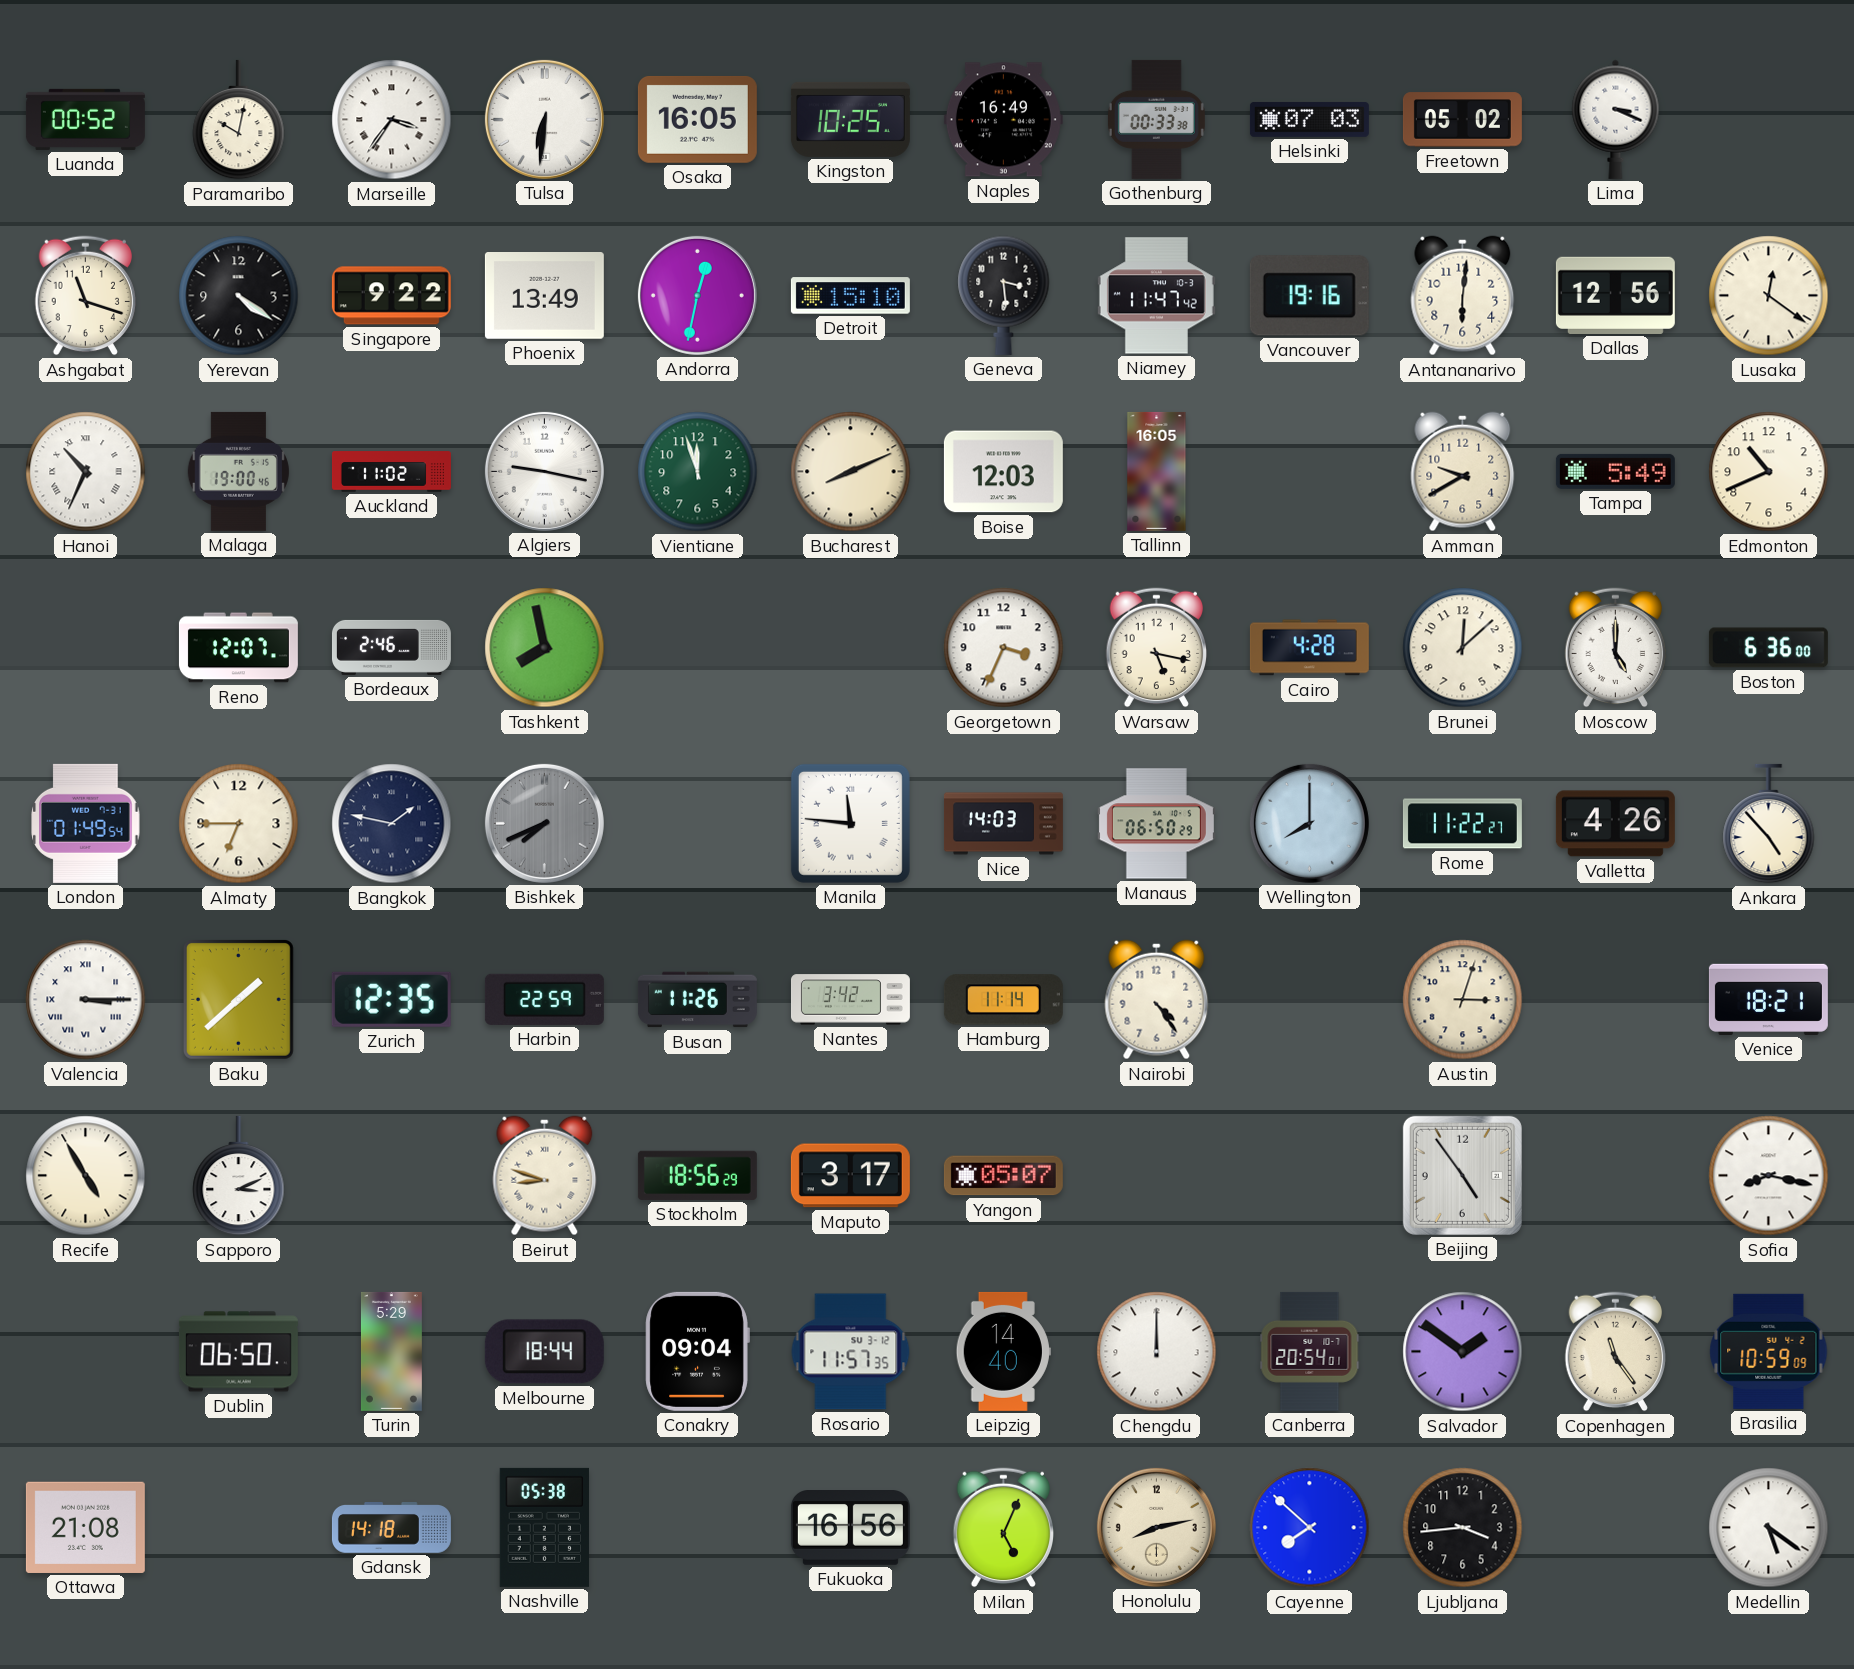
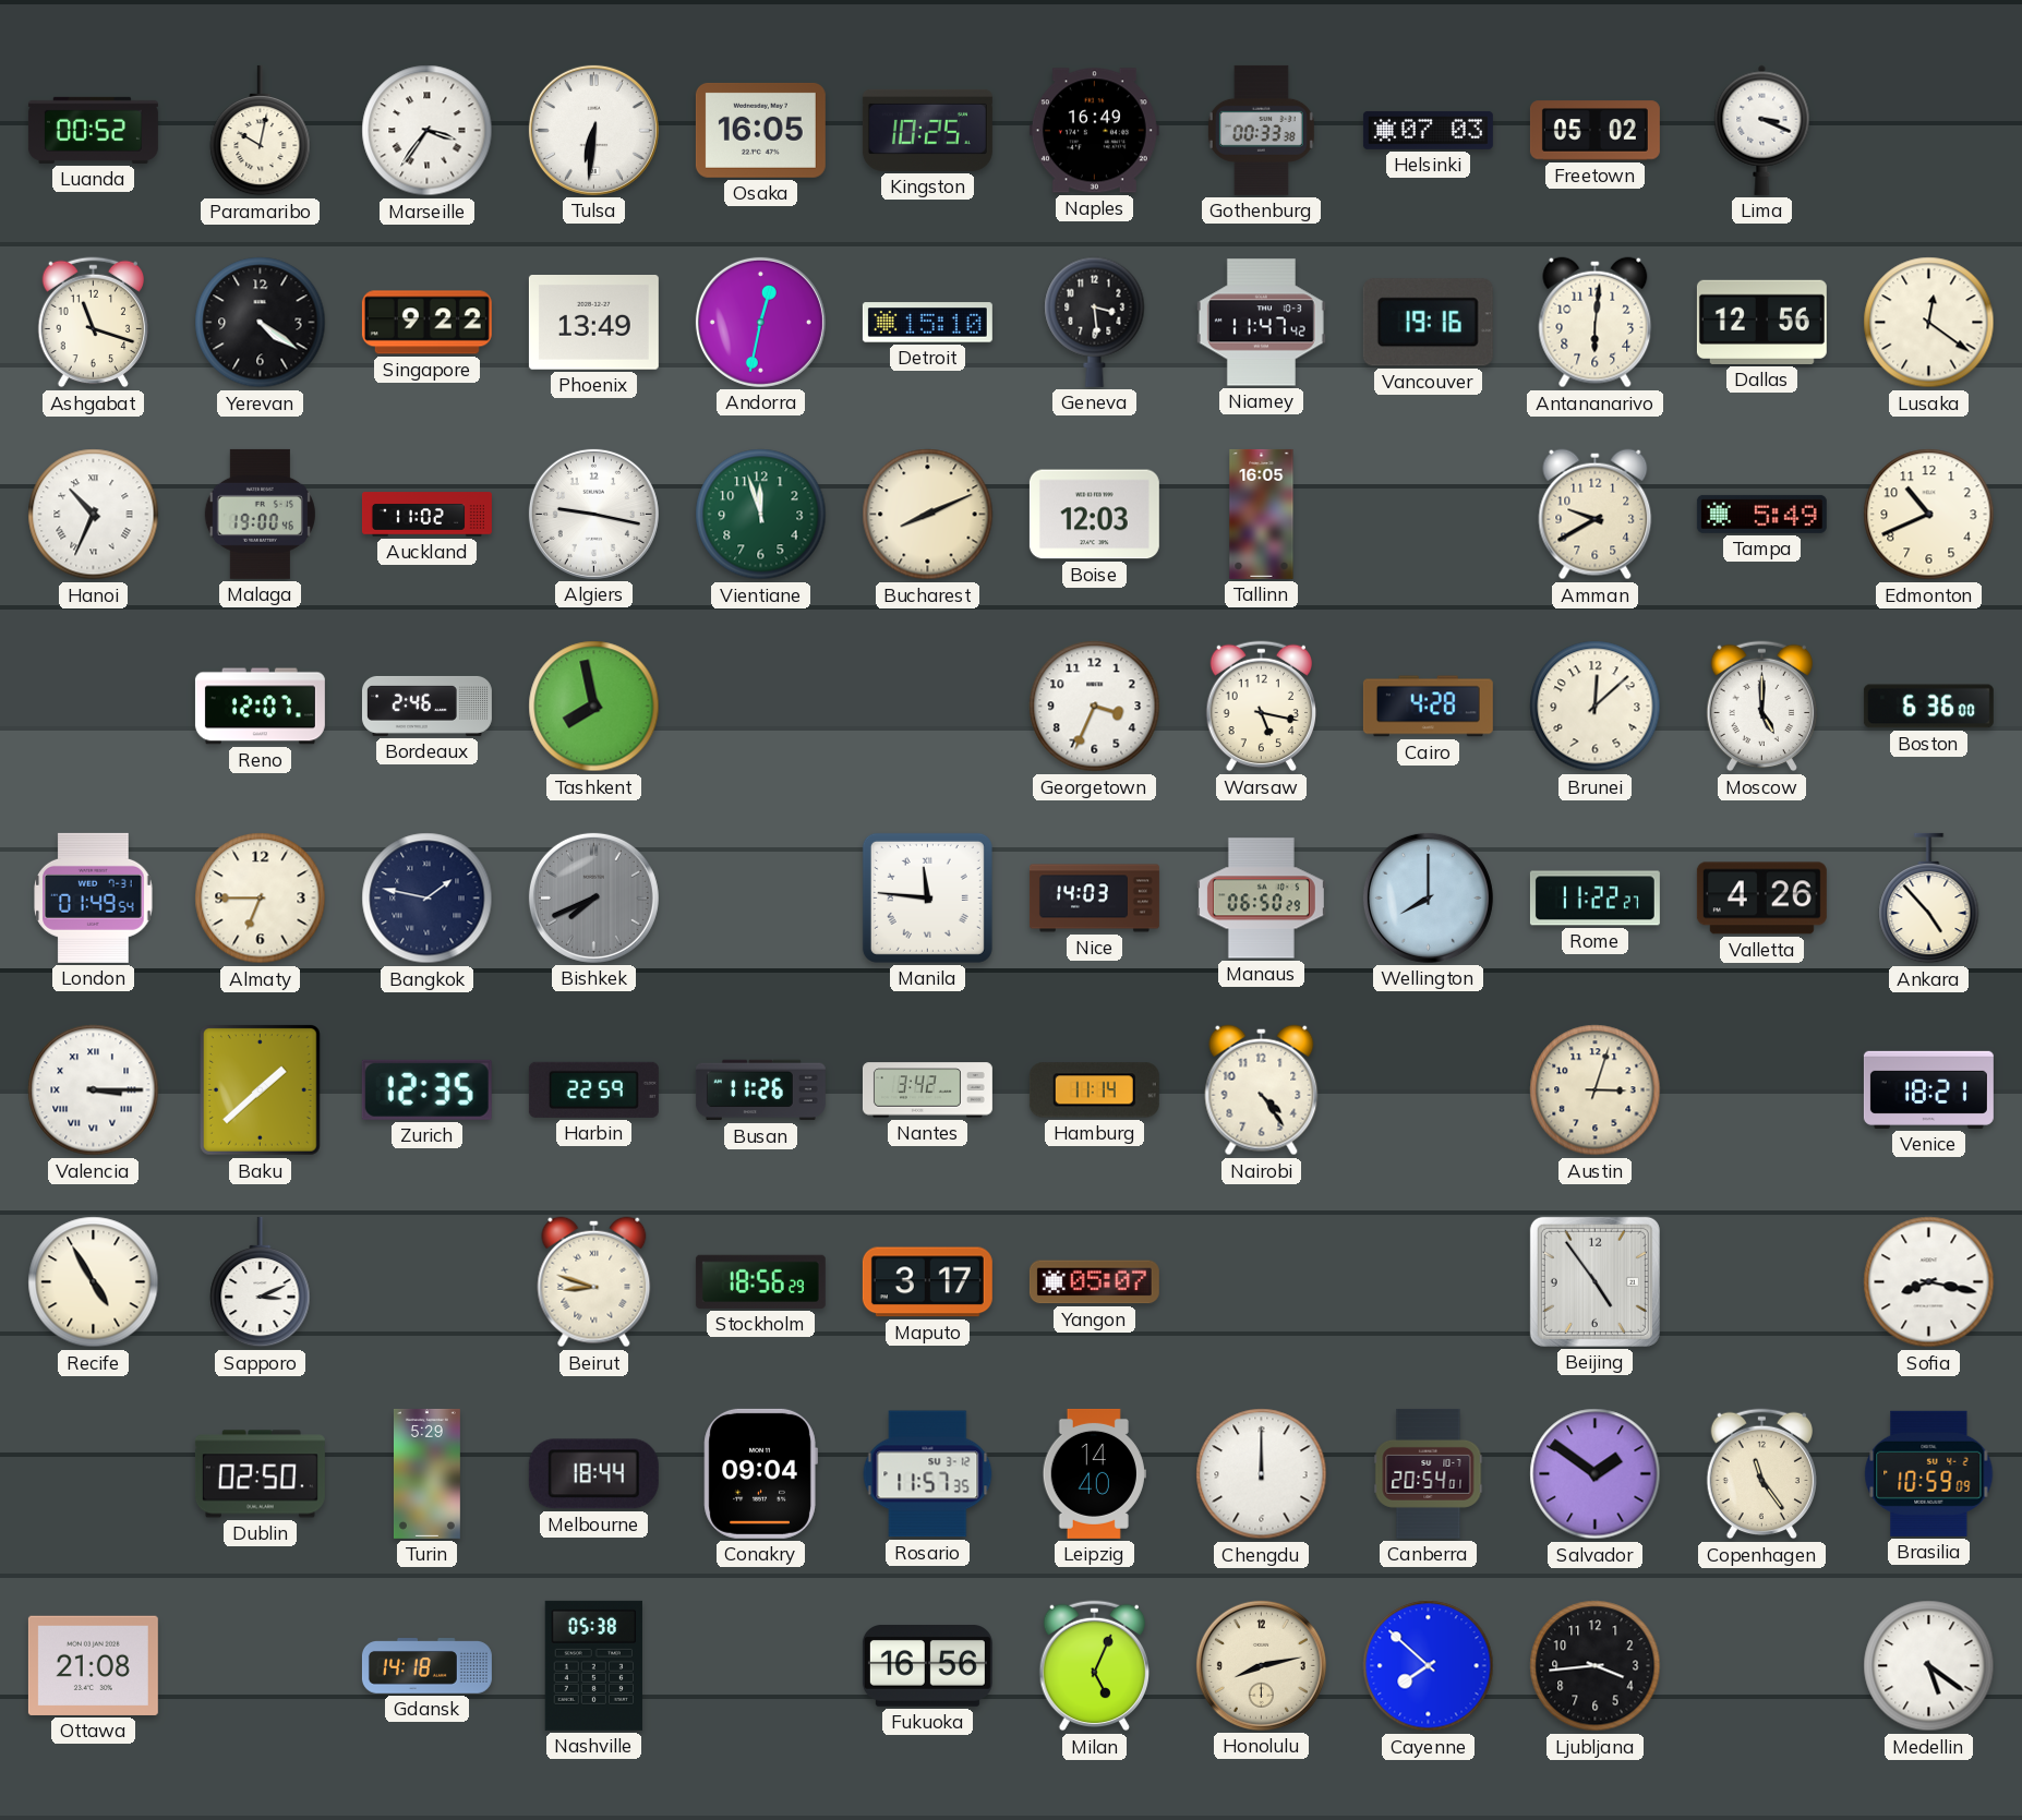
Dublin: 06:50 -> 02:50 (260, 1474)
